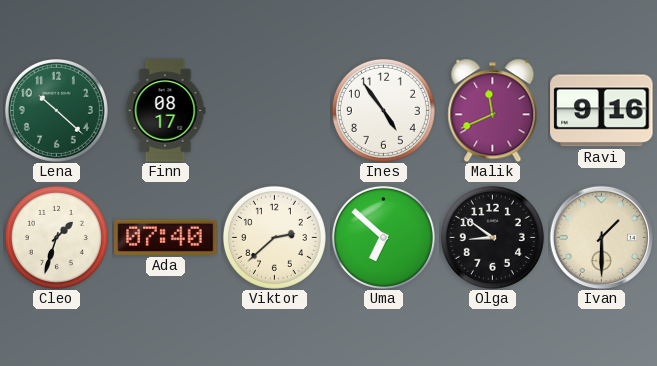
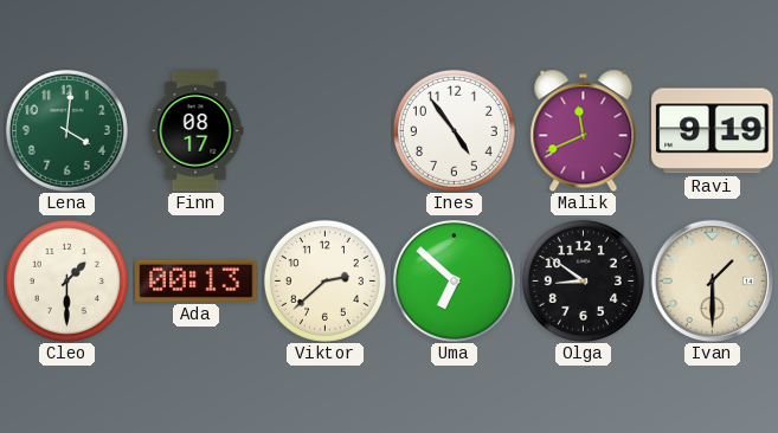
Lena: 10:22 -> 4:01 (66, 130)
Ravi: 9:16 -> 9:19 (713, 131)
Cleo: 1:33 -> 1:30 (66, 280)
Ada: 07:40 -> 00:13 (197, 280)
